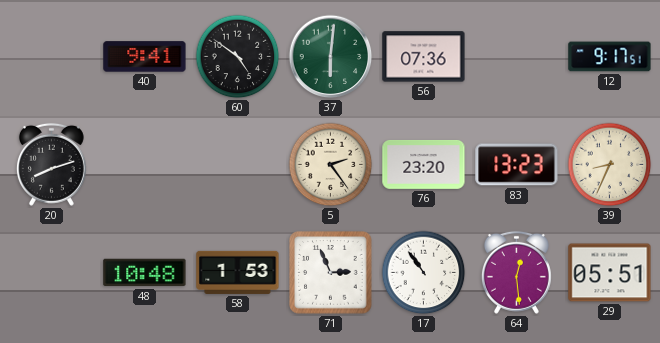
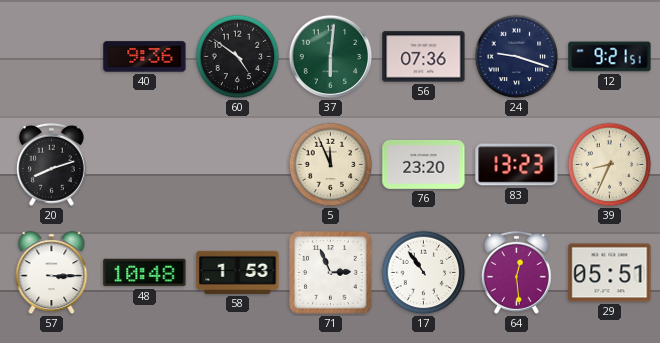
40: 9:41 -> 9:36 (145, 57)
24: none -> 9:18 (517, 57)
12: 9:17 -> 9:21 (610, 57)
5: 2:24 -> 11:56 (331, 165)
57: none -> 3:15 (52, 273)
